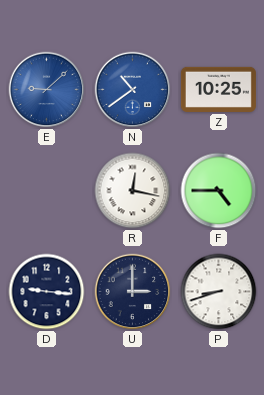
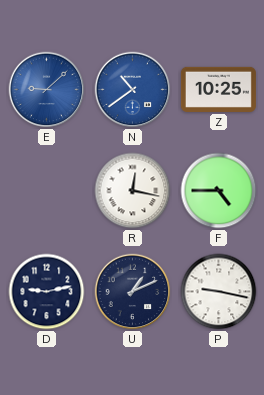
D: 9:16 -> 9:13 (47, 292)
U: 3:00 -> 1:11 (133, 292)
P: 8:42 -> 9:17 (219, 292)
